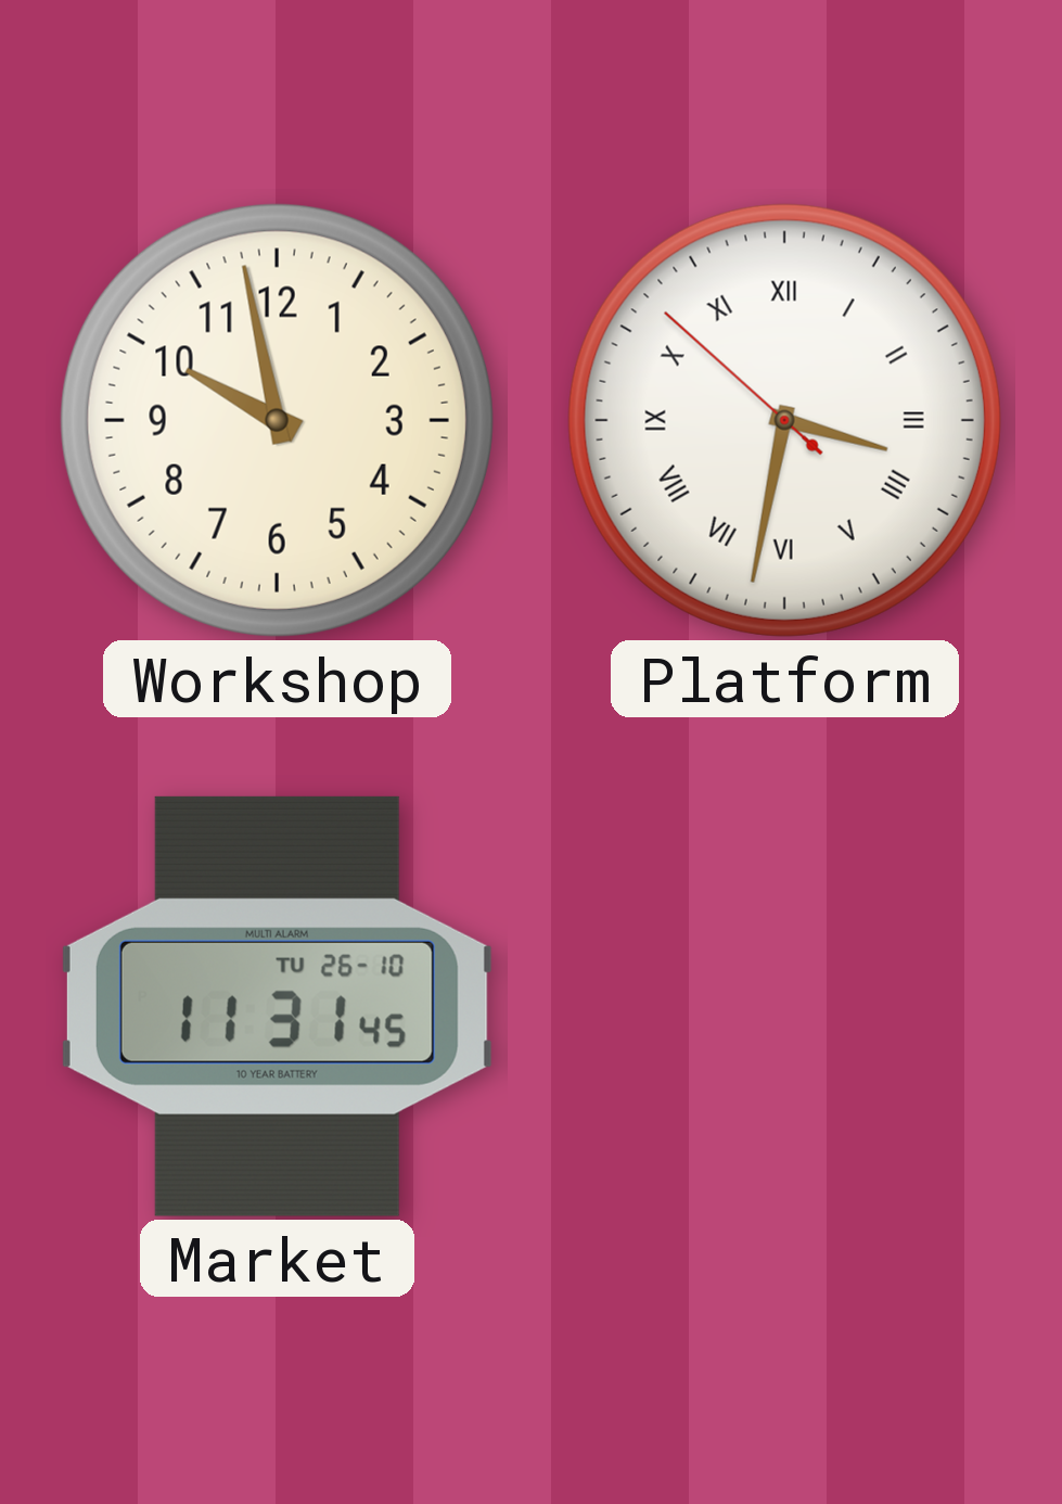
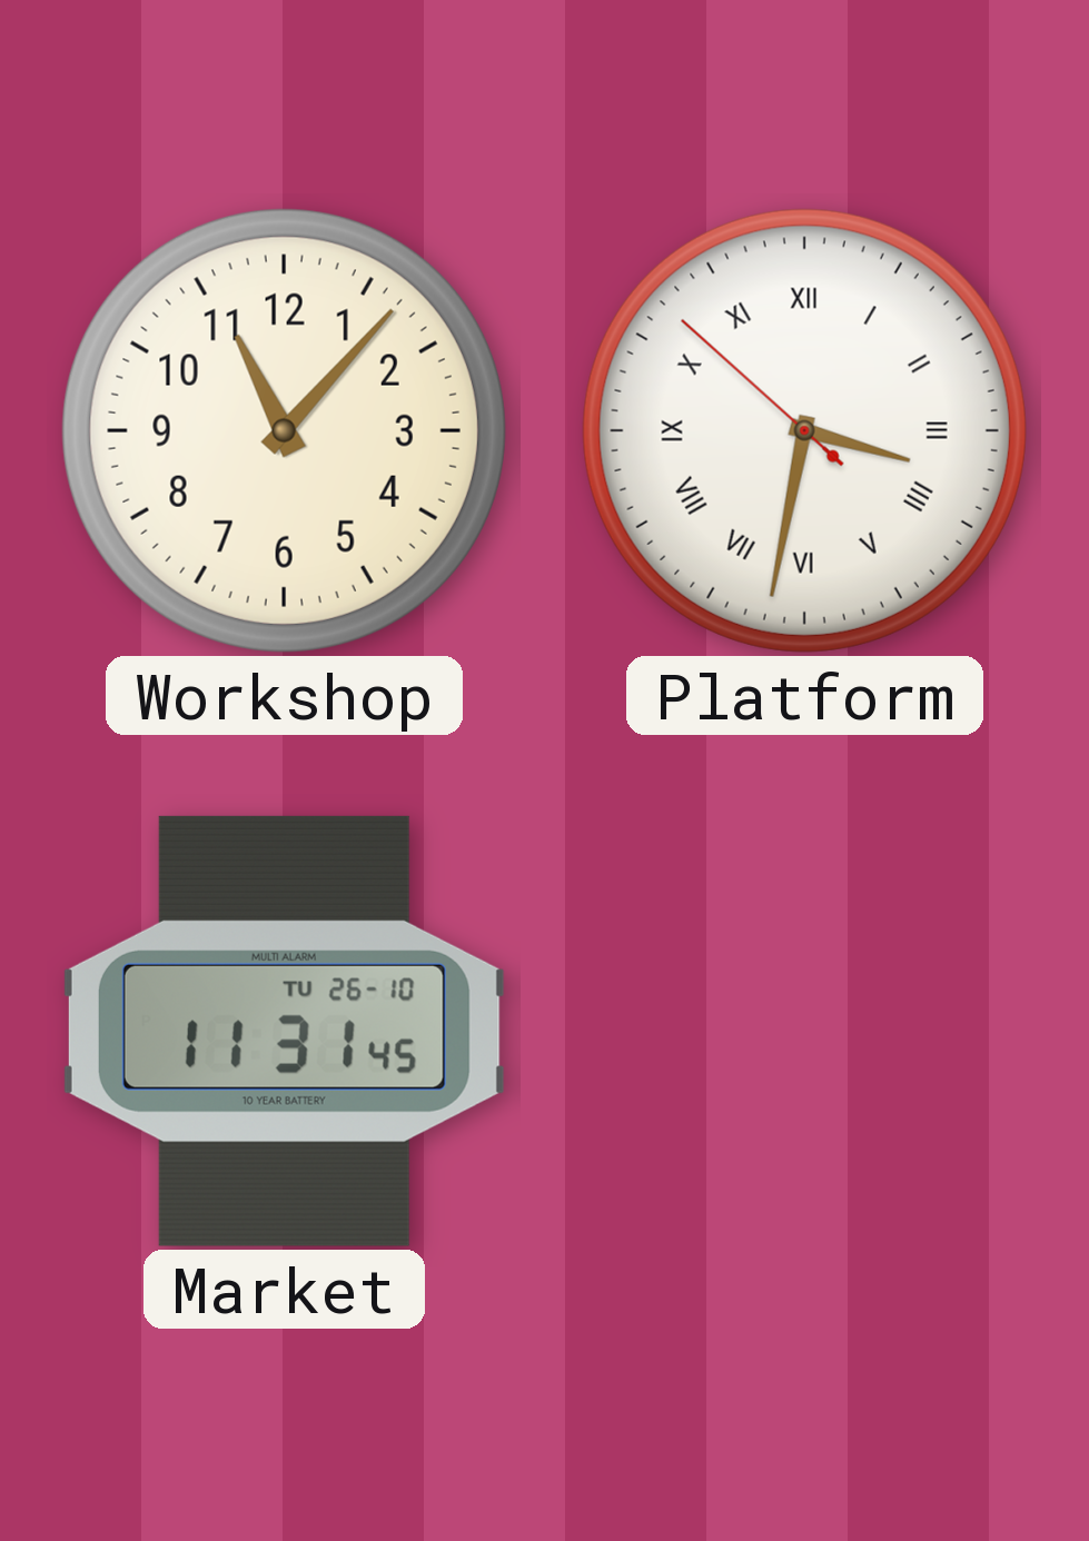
Workshop: 9:58 -> 11:07 (284, 430)
